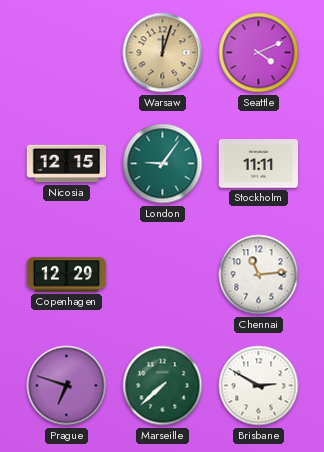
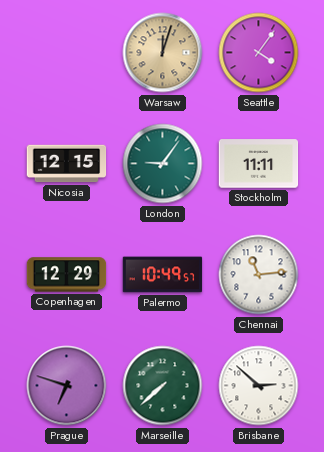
Seattle: 4:11 -> 4:06 (259, 53)
Palermo: none -> 10:49 (163, 275)
Brisbane: 2:50 -> 2:52 (259, 386)
